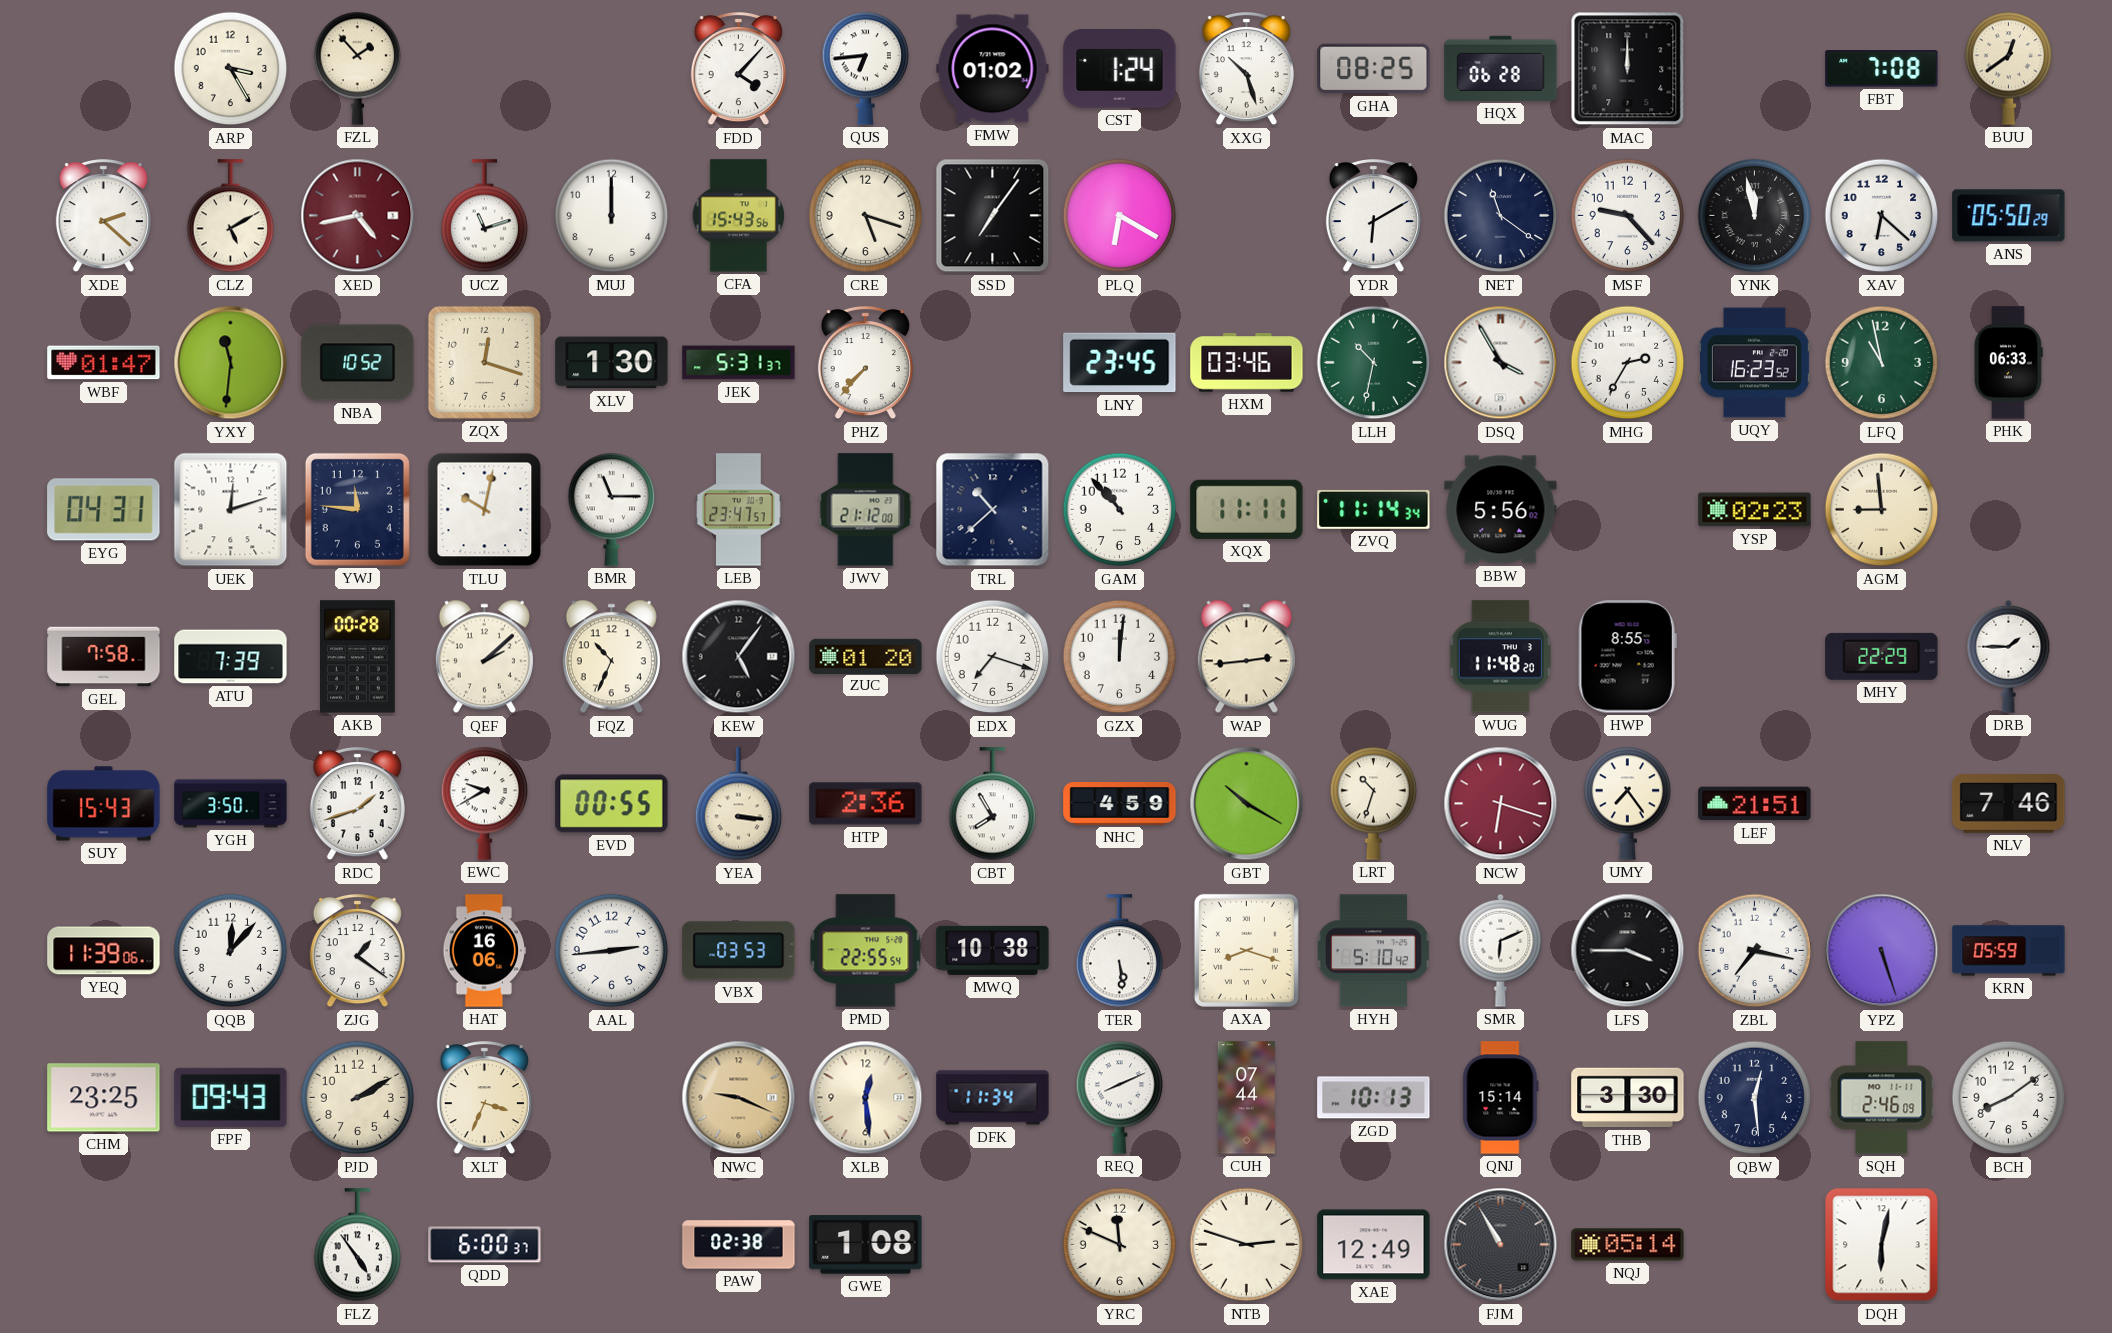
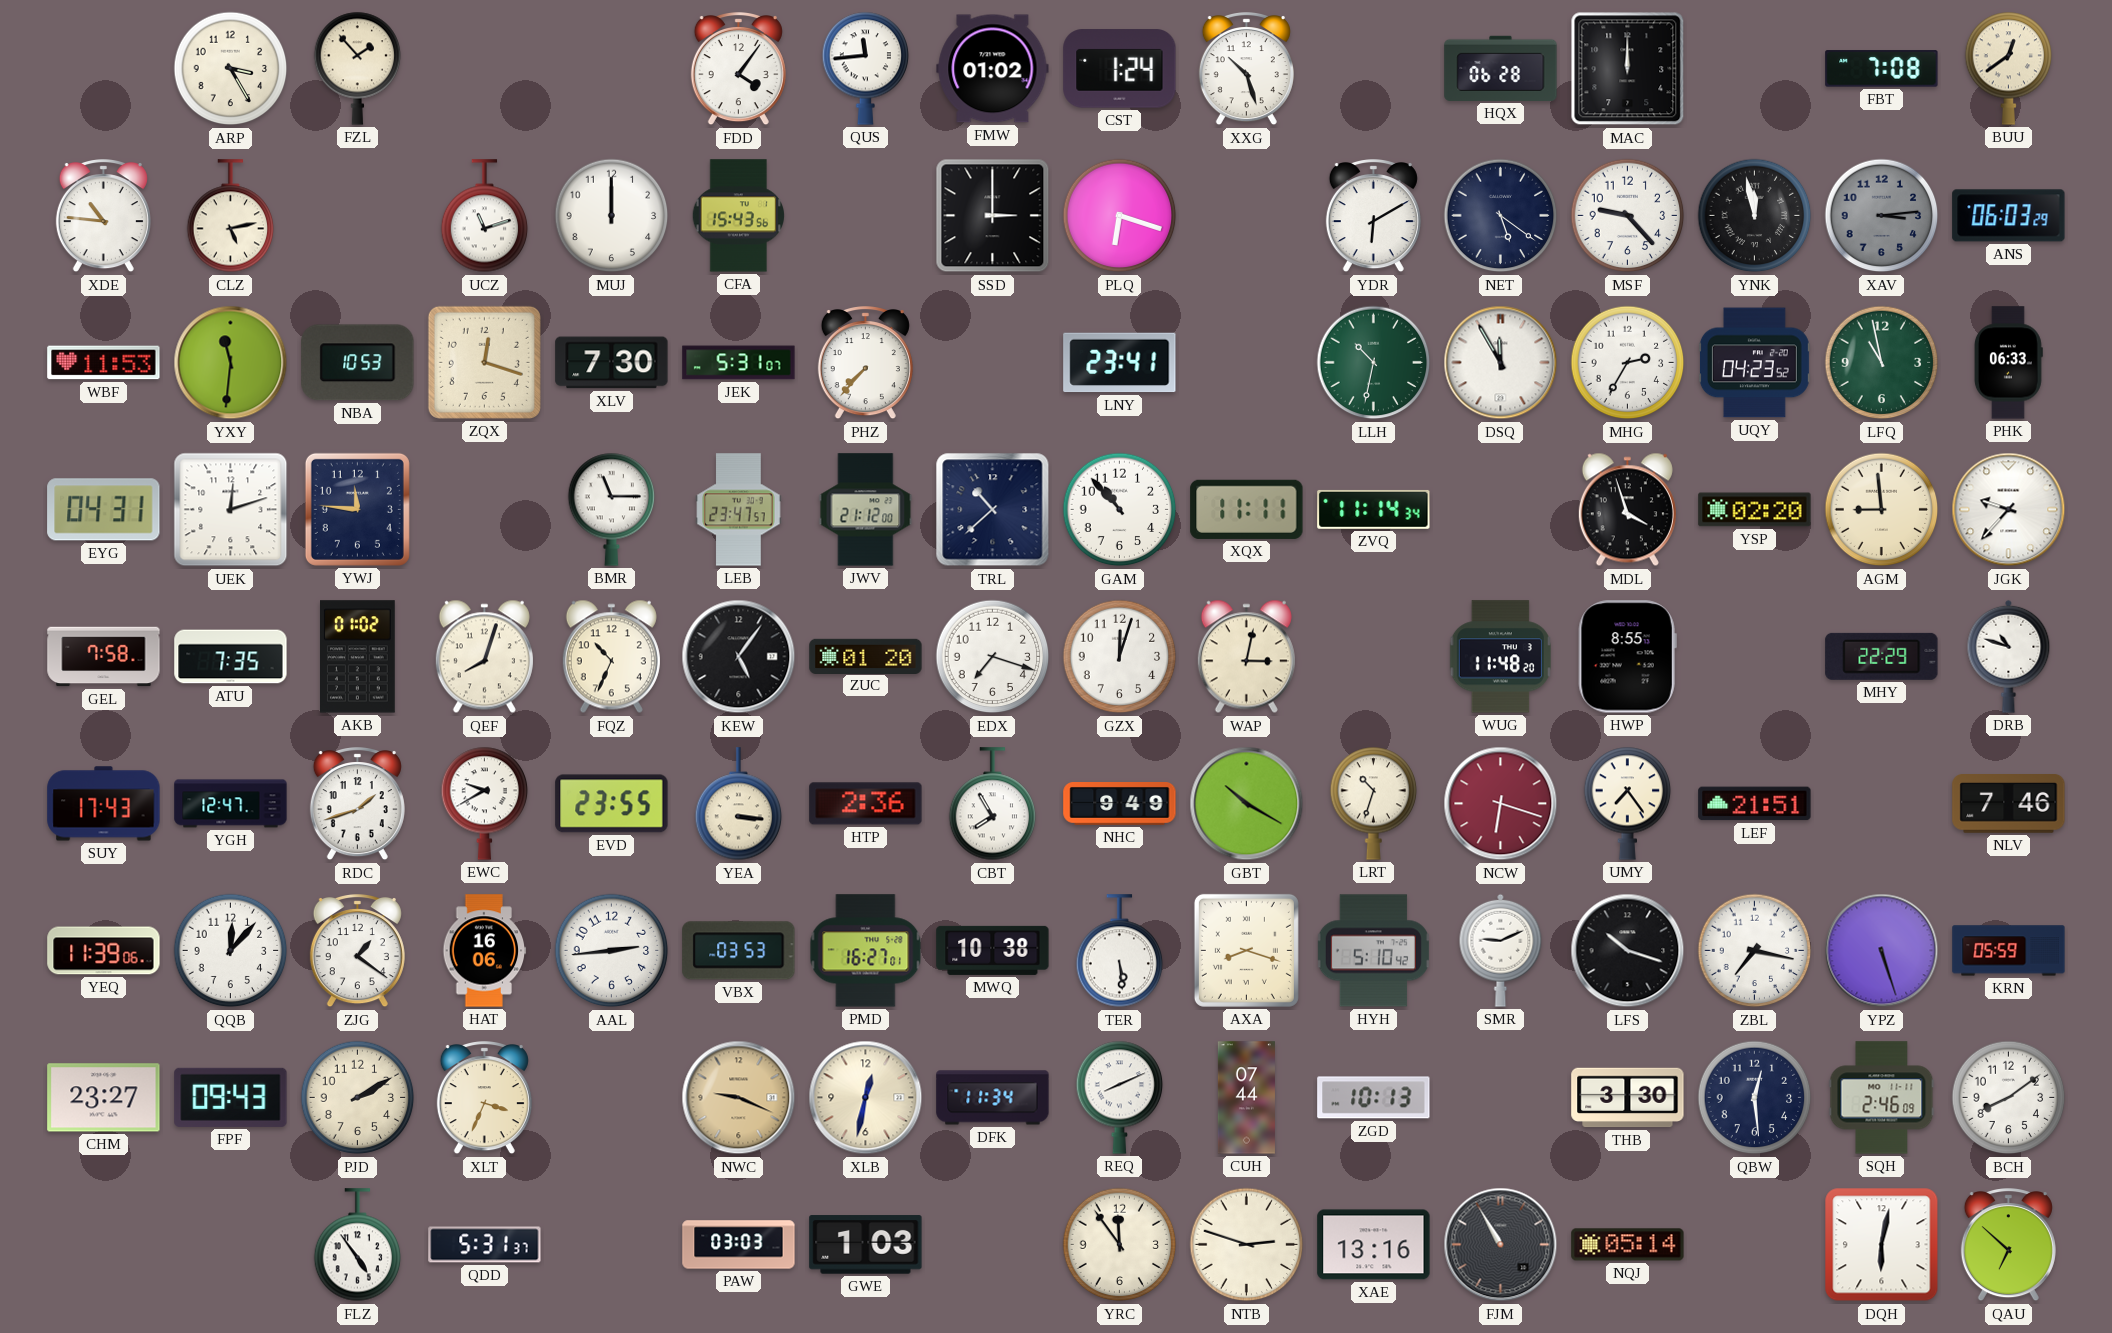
FDD: 4:07 -> 4:06 (738, 70)
QUS: 6:44 -> 11:44 (866, 68)
GHA: 08:25 -> none (1374, 69)
XDE: 2:22 -> 10:46 (103, 217)
CLZ: 5:10 -> 5:13 (231, 216)
XED: 4:43 -> none (358, 216)
CRE: 5:18 -> none (866, 216)
SSD: 7:06 -> 3:00 (993, 216)
PLQ: 6:20 -> 6:18 (1120, 216)
NET: 11:21 -> 5:21 (1501, 216)
XAV: 6:22 -> 3:14 (1882, 216)
XAV dial: white -> grey (1882, 216)
ANS: 05:50 -> 06:03 (2009, 216)
WBF: 01:47 -> 11:53 (104, 363)
NBA: 10:52 -> 10:53 (358, 363)
XLV: 1:30 -> 7:30 (612, 363)
JEK: 5:31:37 -> 5:31:07 (739, 363)
LNY: 23:45 -> 23:41 (1120, 363)
HXM: 03:46 -> none (1247, 363)
DSQ: 3:55 -> 11:55 (1501, 363)
UQY: 16:23 -> 04:23 (1754, 363)
TLU: 10:02 -> none (485, 510)
BBW: 5:56 -> none (1501, 510)
MDL: none -> 3:57 (1627, 510)
YSP: 02:23 -> 02:20 (1755, 510)
JGK: none -> 9:37 (2009, 510)
ATU: 7:39 -> 7:35 (231, 657)
AKB: 00:28 -> 01:02 (358, 657)
QEF: 2:08 -> 8:03 (484, 657)
GZX: 12:01 -> 12:03 (1120, 657)
WAP: 2:44 -> 3:02 (1246, 657)
DRB: 1:45 -> 10:48 (2009, 656)
SUY: 15:43 -> 17:43 (104, 804)
YGH: 3:50 -> 12:47 (231, 804)
EVD: 00:55 -> 23:55 (612, 804)
NHC: 4:59 -> 9:49 (1120, 804)
PMD: 22:55 -> 16:27 (866, 951)
SMR: 6:11 -> 9:11 (1501, 950)
LFS: 3:45 -> 10:18 (1628, 951)
CHM: 23:25 -> 23:27 (104, 1098)
XLB: 12:29 -> 12:32 (866, 1098)
QNJ: 15:14 -> none (1501, 1098)
QDD: 6:00 -> 5:31 (485, 1245)
PAW: 02:38 -> 03:03 (739, 1245)
GWE: 1:08 -> 1:03 (866, 1245)
YRC: 11:49 -> 11:54 (1120, 1245)
XAE: 12:49 -> 13:16 (1374, 1245)
QAU: none -> 6:52 (2008, 1246)
